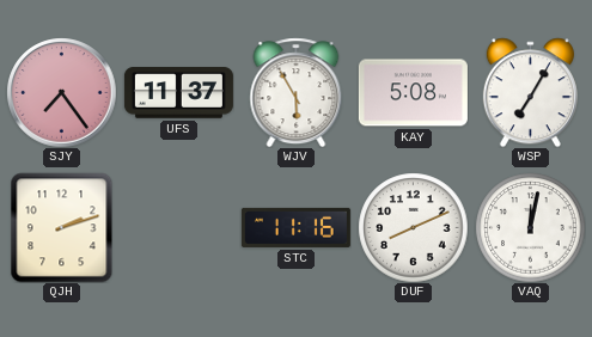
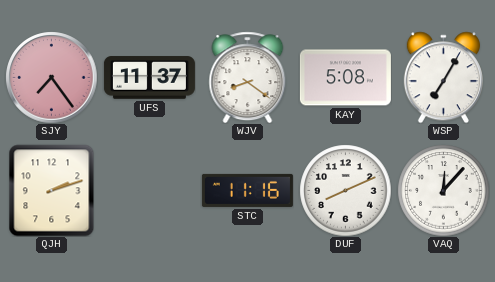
WJV: 5:55 -> 8:21 (248, 77)
VAQ: 12:02 -> 12:07 (443, 190)
